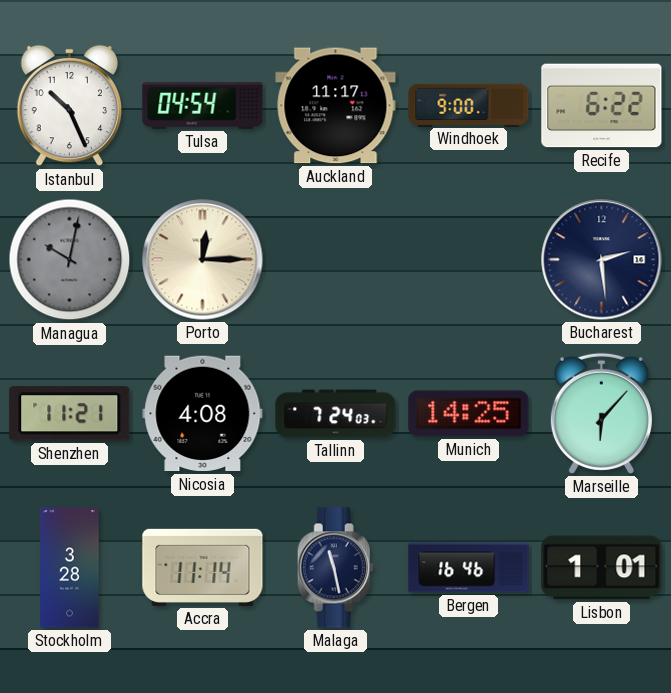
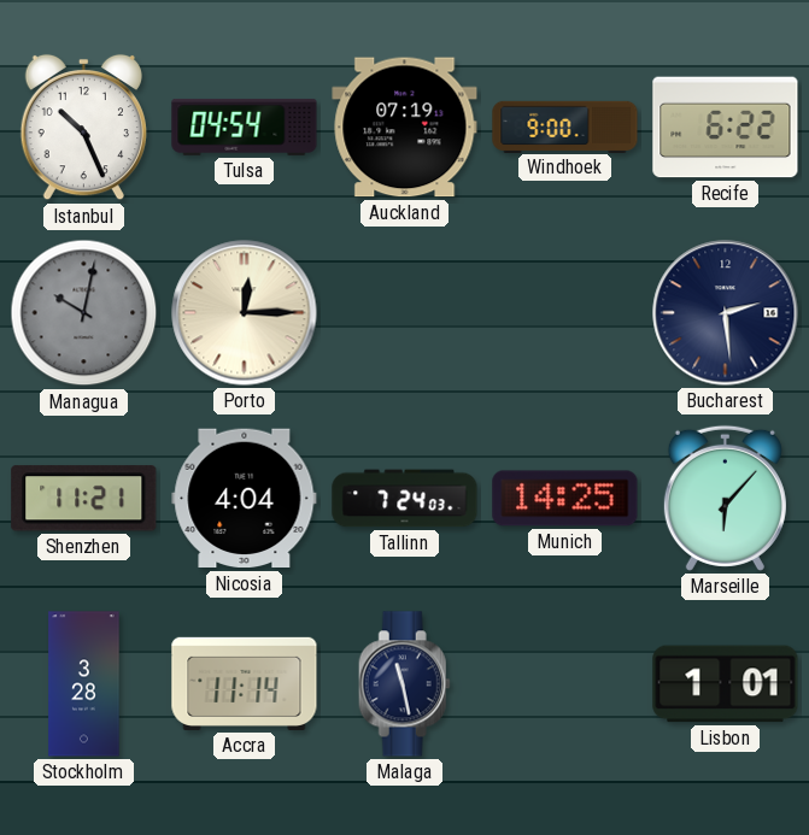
Auckland: 11:17 -> 07:19 (405, 128)
Nicosia: 4:08 -> 4:04 (245, 499)
Bergen: 16:46 -> none (469, 568)
